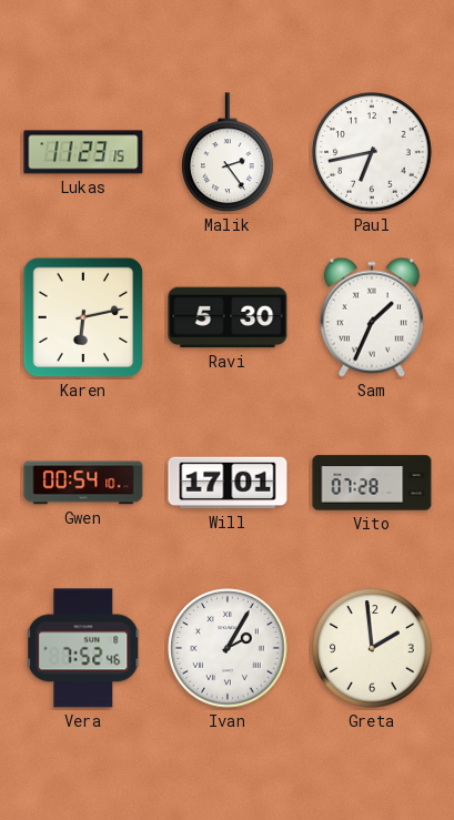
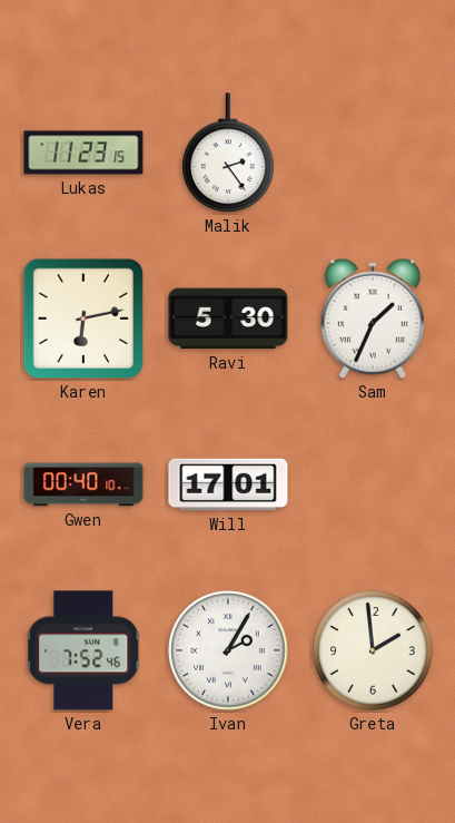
Paul: 6:43 -> none (372, 152)
Gwen: 00:54 -> 00:40 (83, 484)
Vito: 07:28 -> none (372, 483)
